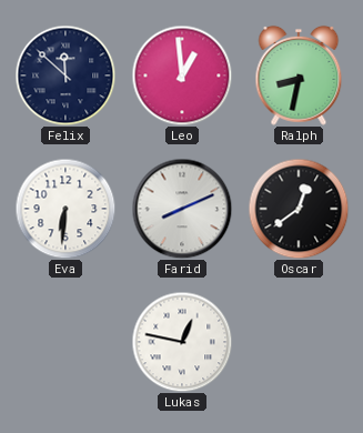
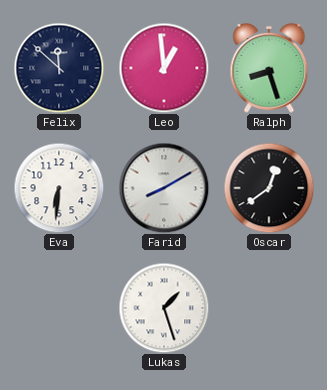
Ralph: 8:32 -> 8:27 (269, 68)
Farid: 8:11 -> 8:10 (164, 188)
Lukas: 12:47 -> 1:27 (164, 308)
